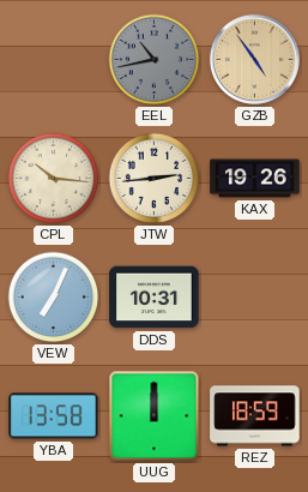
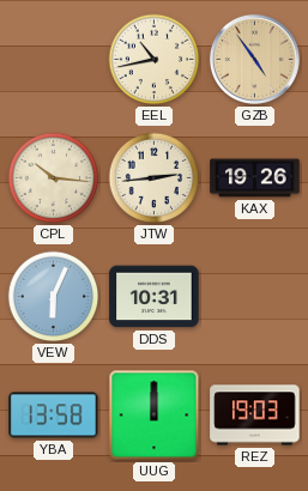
EEL dial: grey -> cream (155, 60)
VEW: 7:04 -> 6:04 (54, 297)
REZ: 18:59 -> 19:03 (255, 416)
